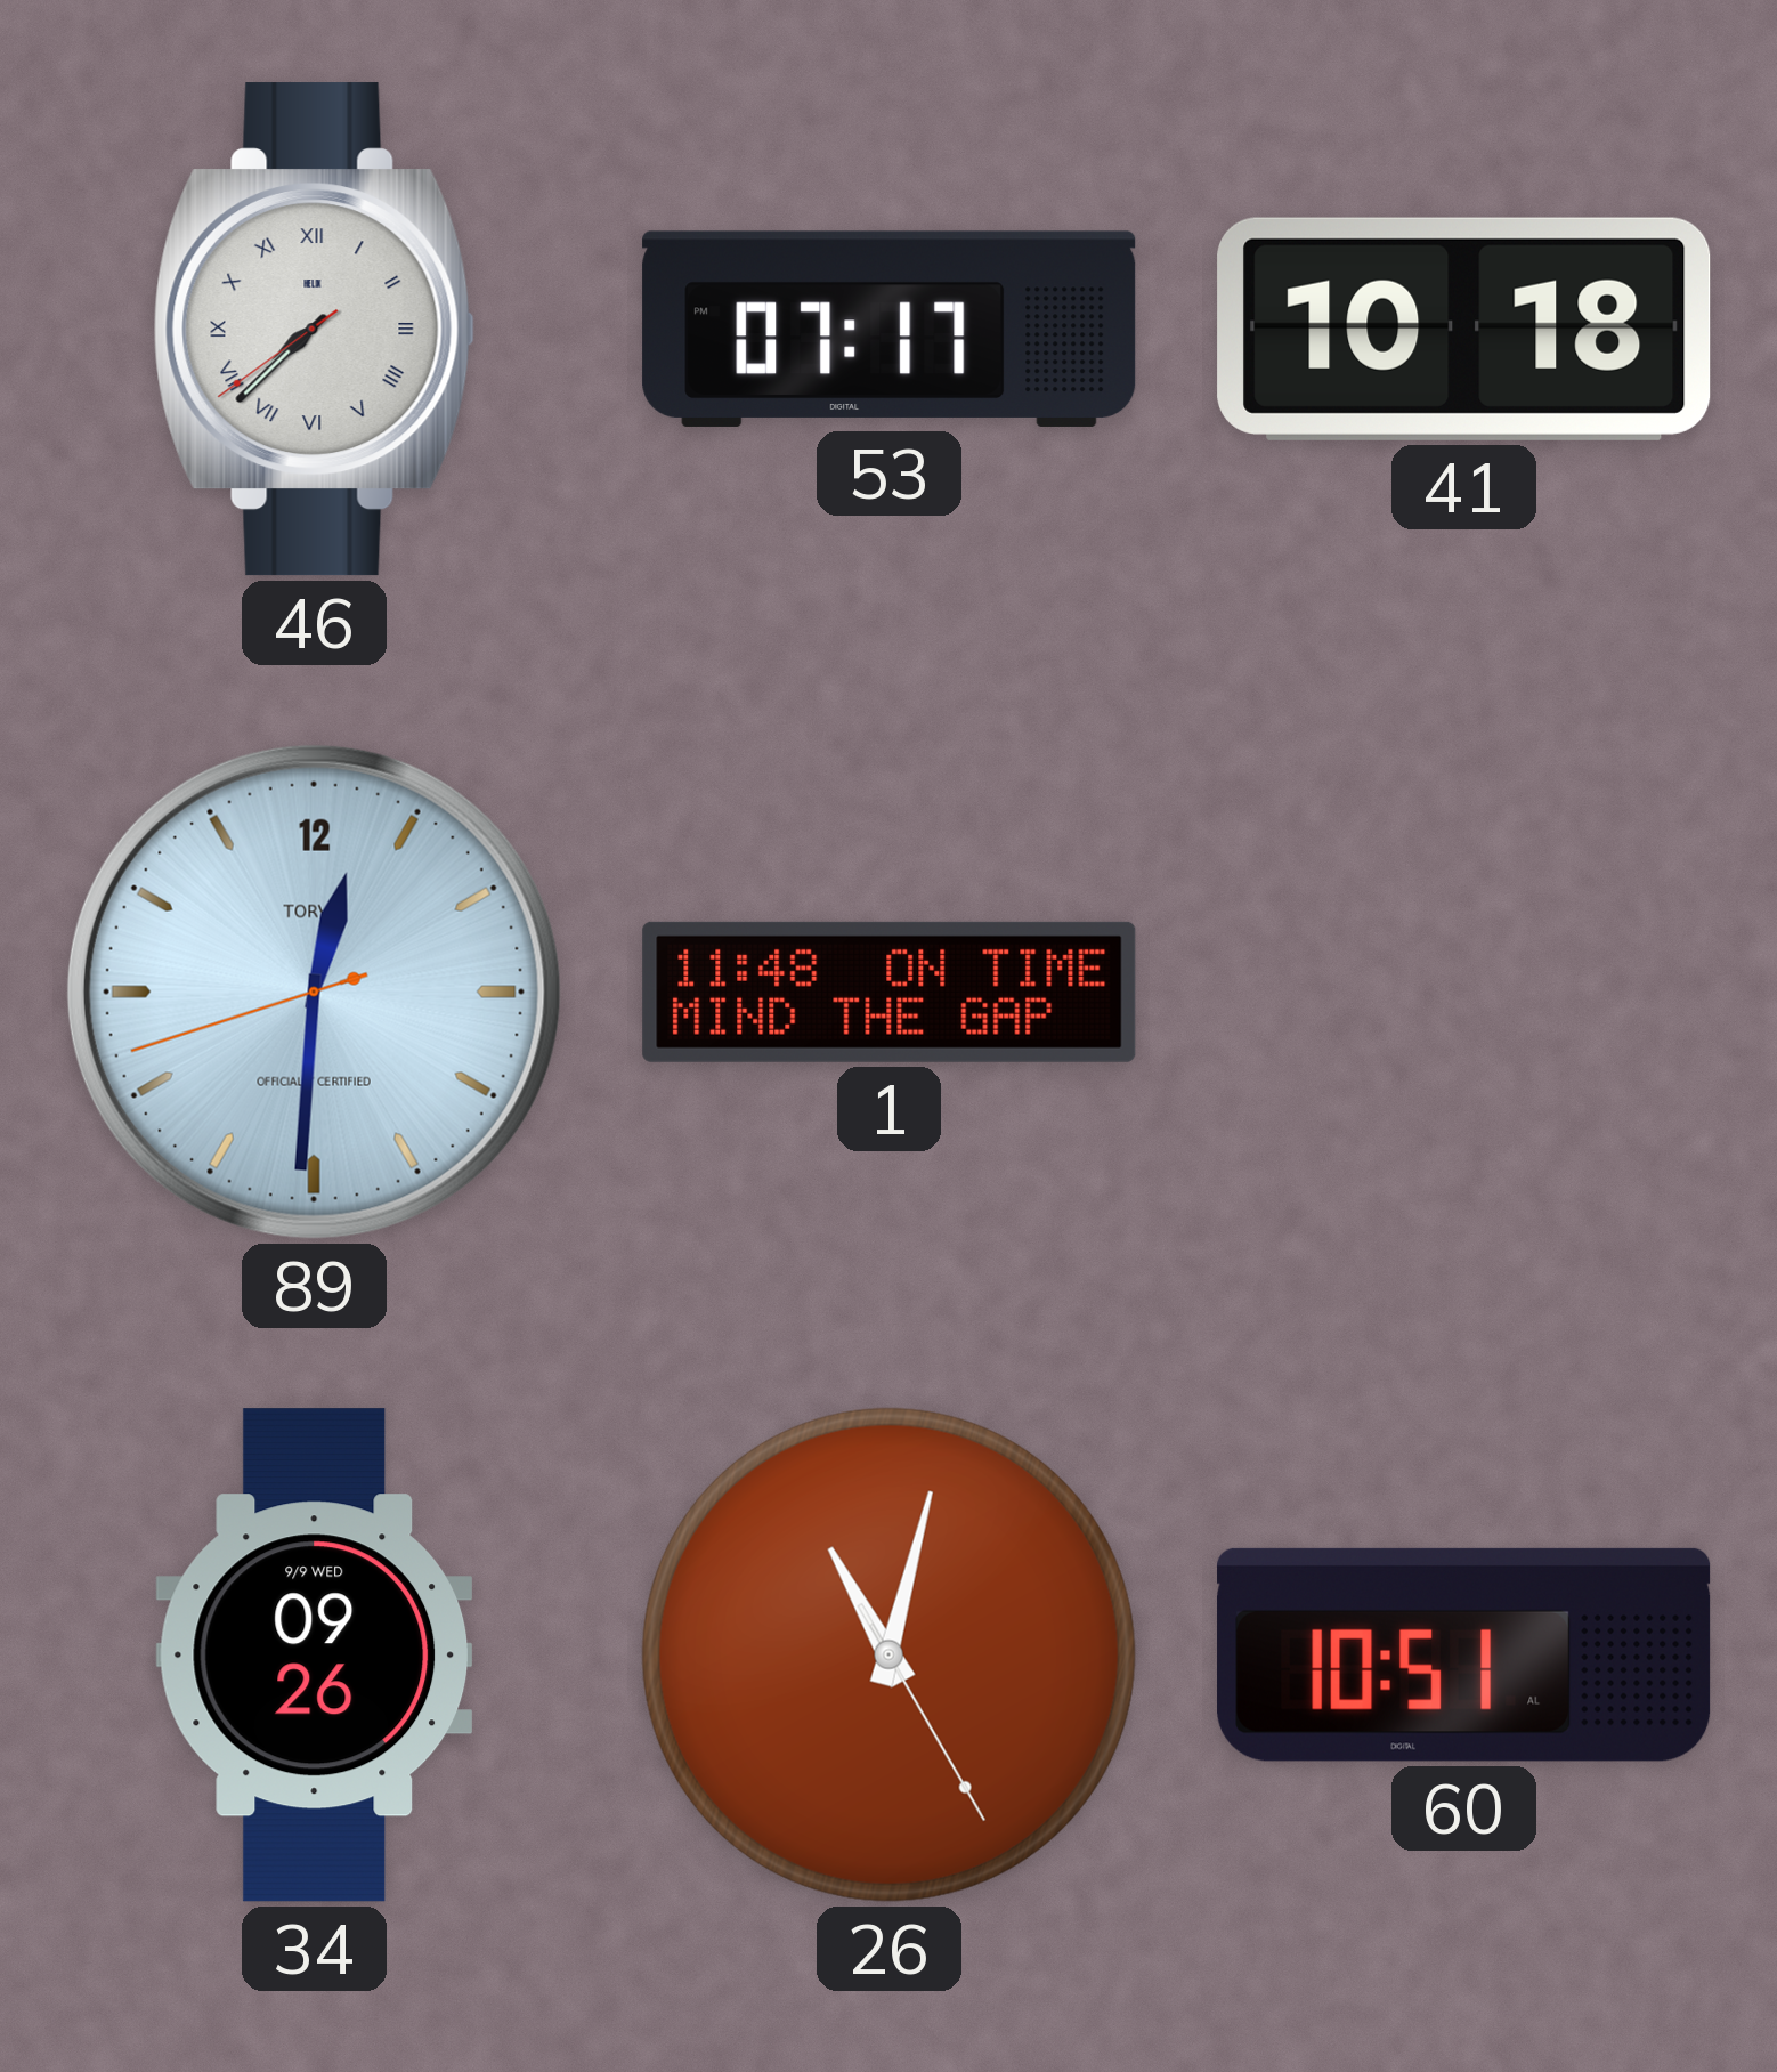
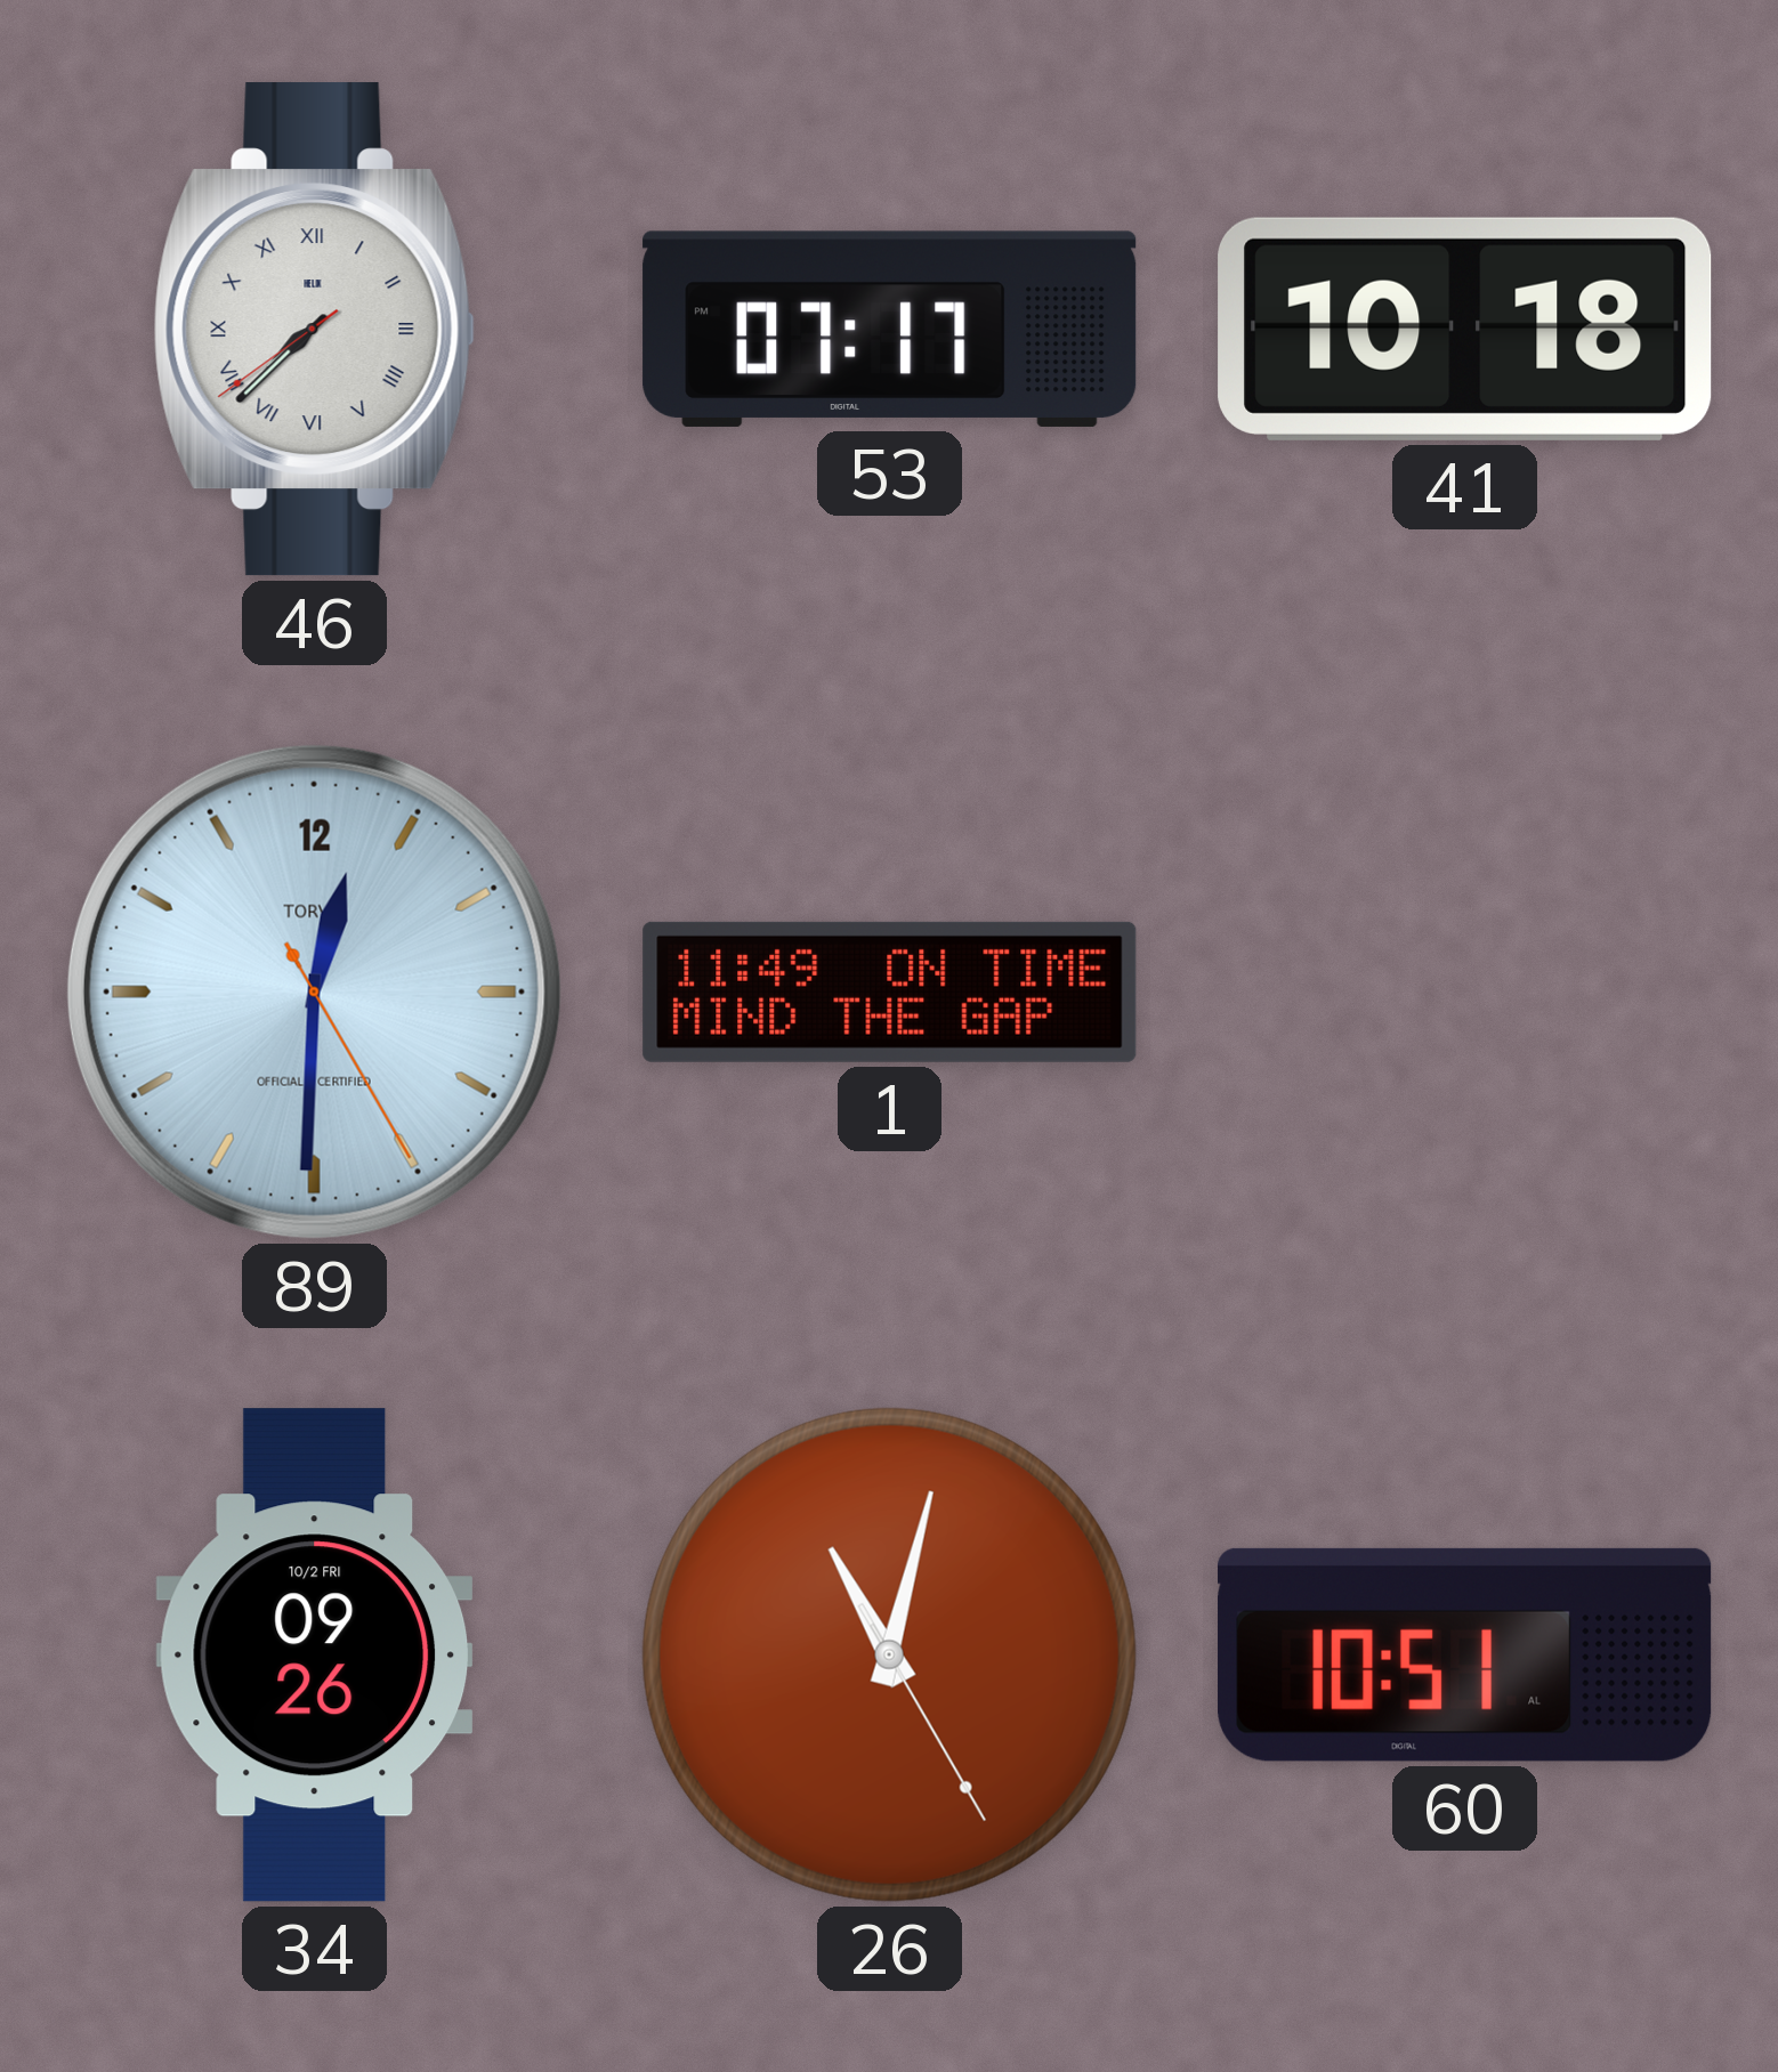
89: 12:30:42 -> 12:30:25 (314, 992)
1: 11:48 -> 11:49 (890, 992)
34 date: 9/9 WED -> 10/2 FRI (315, 1656)
